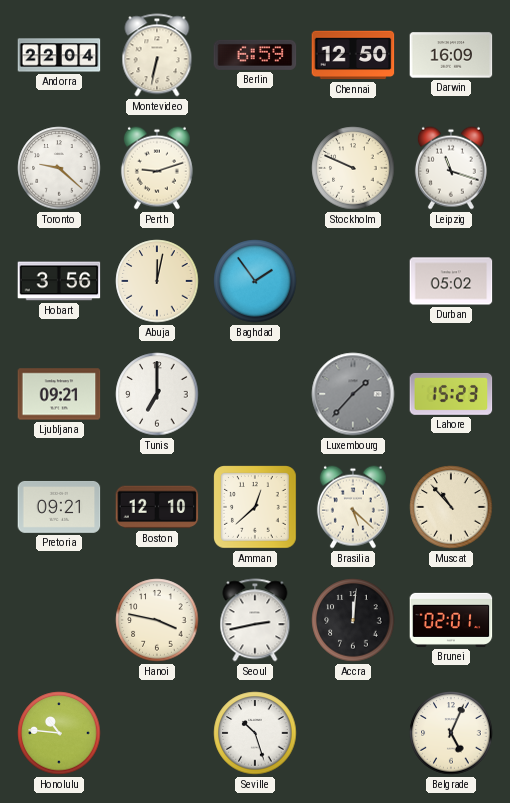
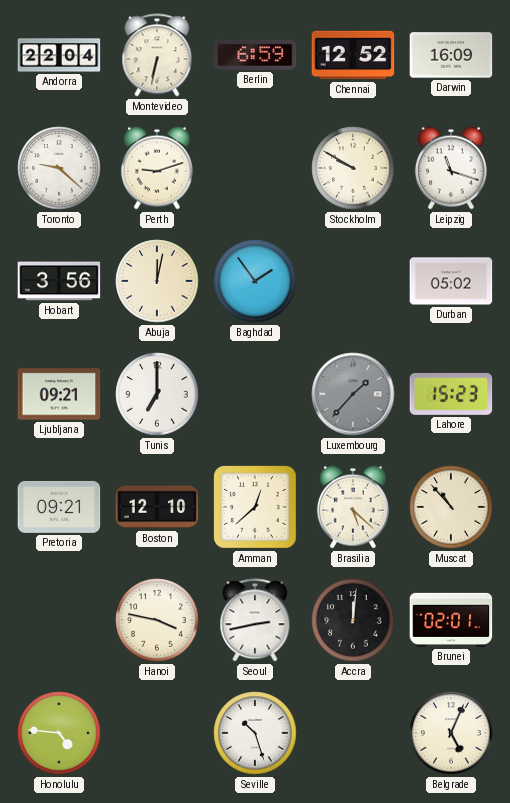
Chennai: 12:50 -> 12:52 (353, 55)
Stockholm: 9:49 -> 9:50 (353, 168)
Honolulu: 10:46 -> 4:46 (59, 733)
